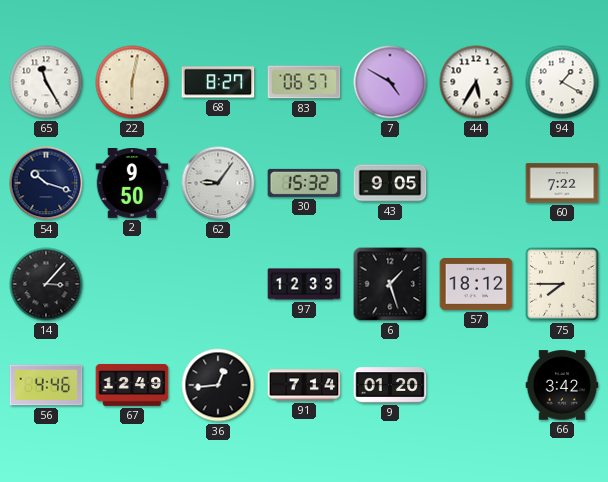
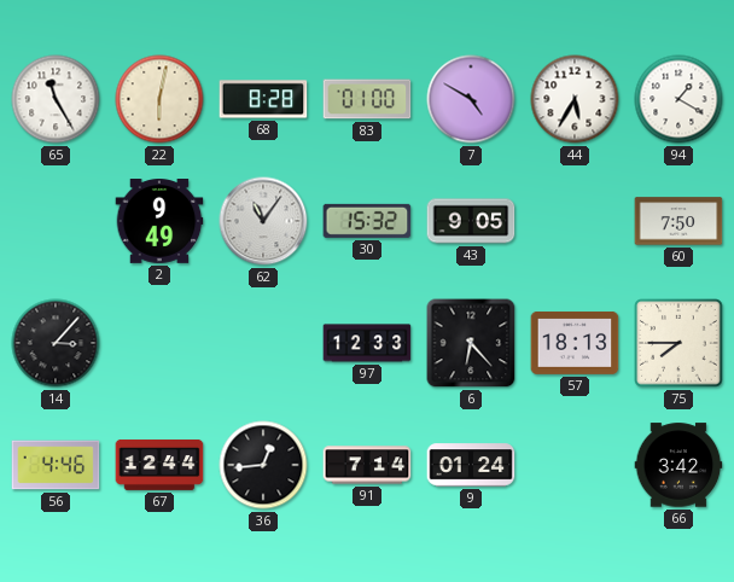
68: 8:27 -> 8:28 (263, 99)
83: 06:57 -> 01:00 (367, 99)
54: 10:18 -> none (46, 183)
2: 9:50 -> 9:49 (159, 222)
62: 9:06 -> 11:06 (263, 221)
60: 7:22 -> 7:50 (678, 221)
6: 1:27 -> 6:23 (471, 343)
57: 18:12 -> 18:13 (575, 343)
67: 12:49 -> 12:44 (159, 465)
9: 01:20 -> 01:24 (471, 465)
